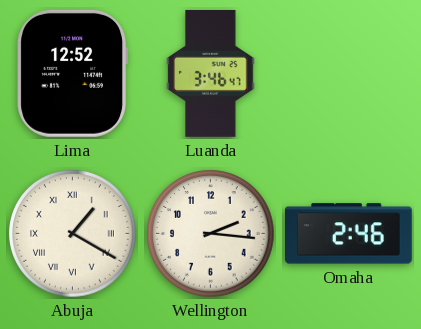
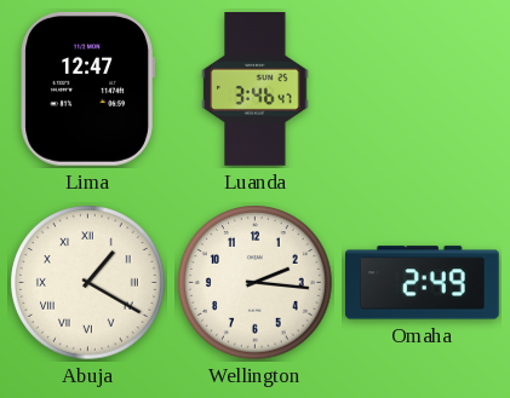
Lima: 12:52 -> 12:47 (87, 88)
Omaha: 2:46 -> 2:49 (422, 283)
